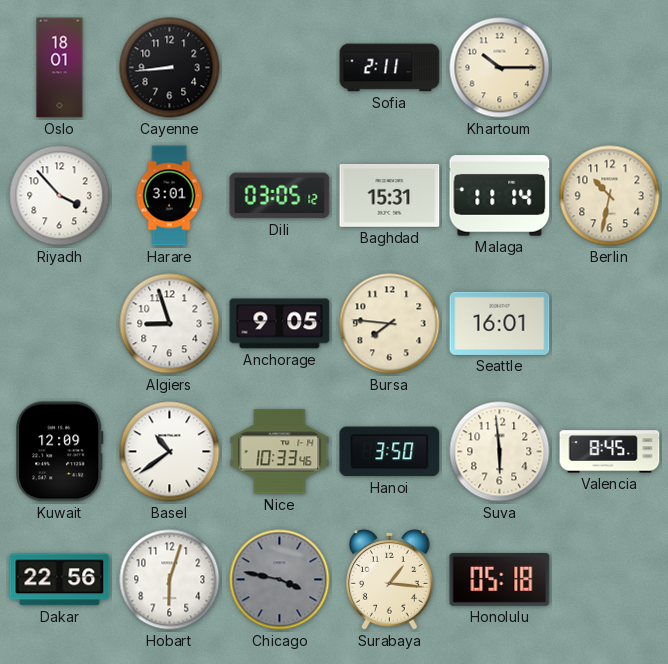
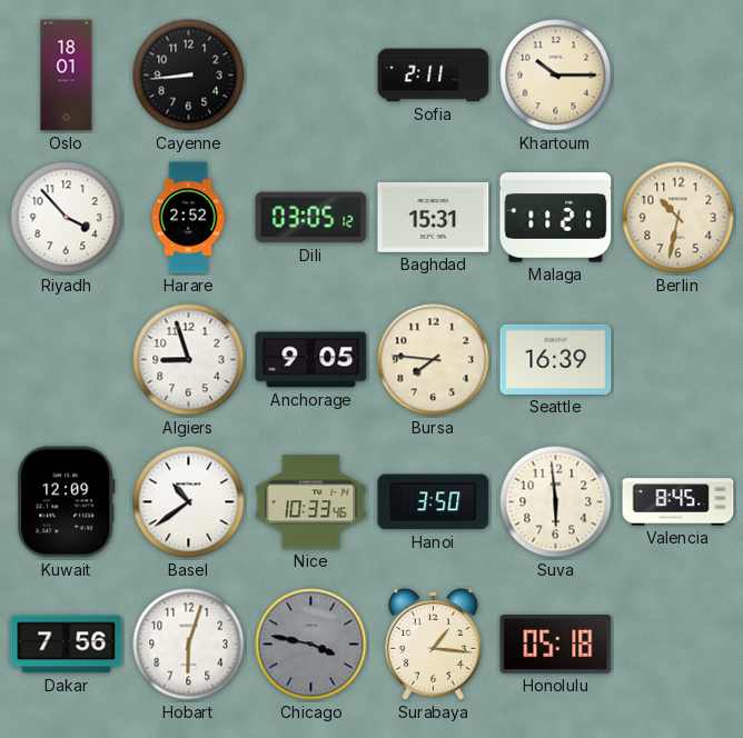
Harare: 3:01 -> 2:52 (188, 218)
Malaga: 11:14 -> 11:21 (556, 218)
Seattle: 16:01 -> 16:39 (556, 359)
Dakar: 22:56 -> 7:56 (67, 645)
